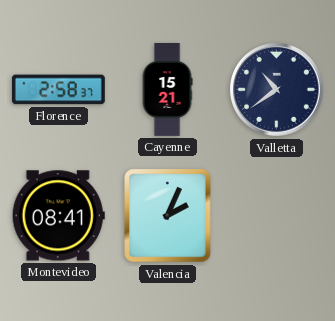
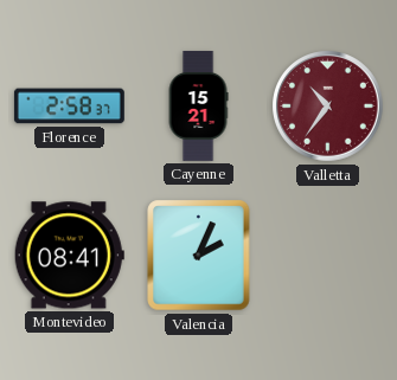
Valletta: 10:39 -> 10:36 (328, 107)
Valletta dial: navy -> burgundy (328, 107)
